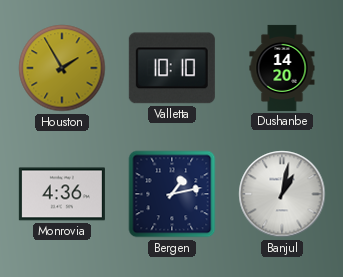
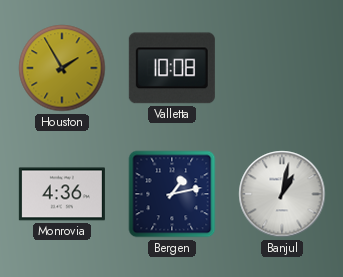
Valletta: 10:10 -> 10:08 (172, 68)
Dushanbe: 14:20 -> none (282, 68)
